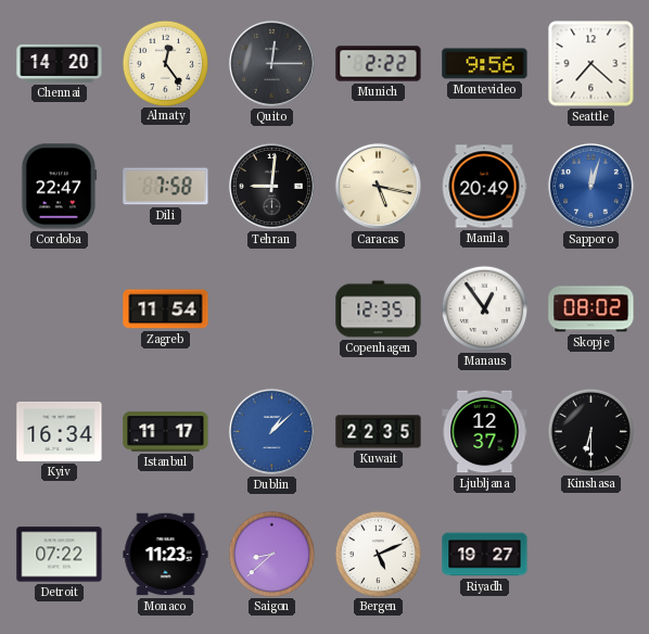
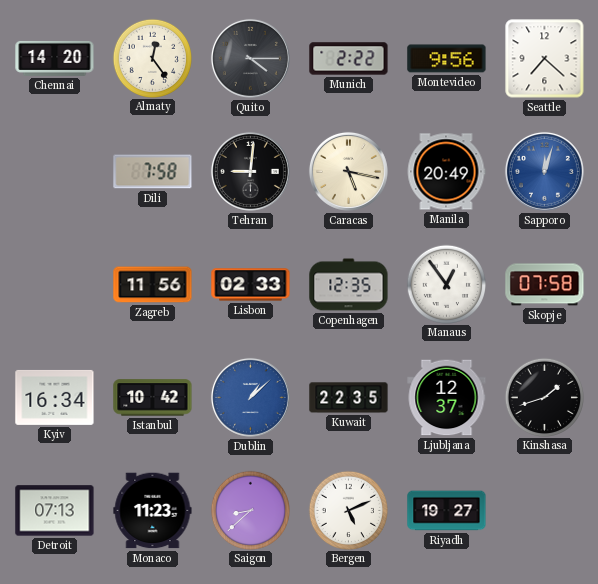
Quito: 12:15 -> 4:15 (250, 58)
Cordoba: 22:47 -> none (59, 187)
Zagreb: 11:54 -> 11:56 (153, 285)
Lisbon: none -> 02:33 (251, 285)
Skopje: 08:02 -> 07:58 (545, 285)
Istanbul: 11:17 -> 10:42 (153, 398)
Kinshasa: 6:30 -> 1:42 (544, 397)
Detroit: 07:22 -> 07:13 (55, 511)
